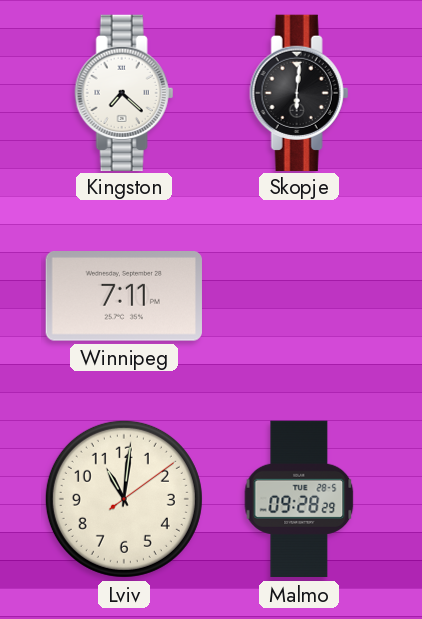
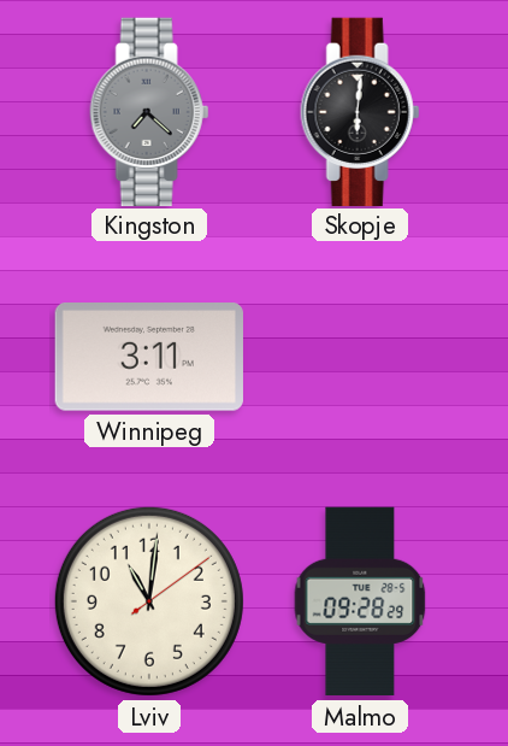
Kingston dial: white -> grey (149, 111)
Winnipeg: 7:11 -> 3:11 (149, 358)
